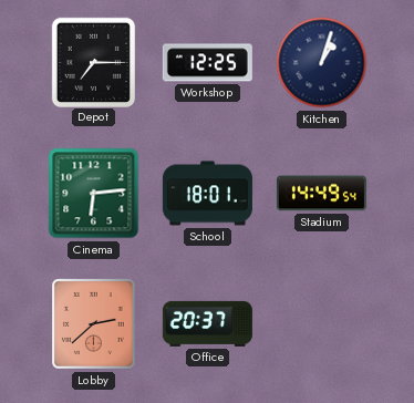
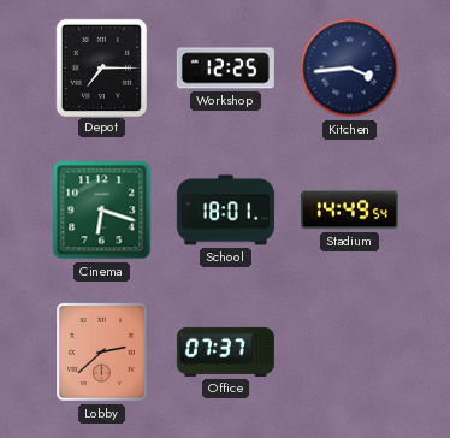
Kitchen: 1:03 -> 3:44 (350, 69)
Cinema: 6:14 -> 6:18 (102, 211)
Office: 20:37 -> 07:37 (225, 351)
